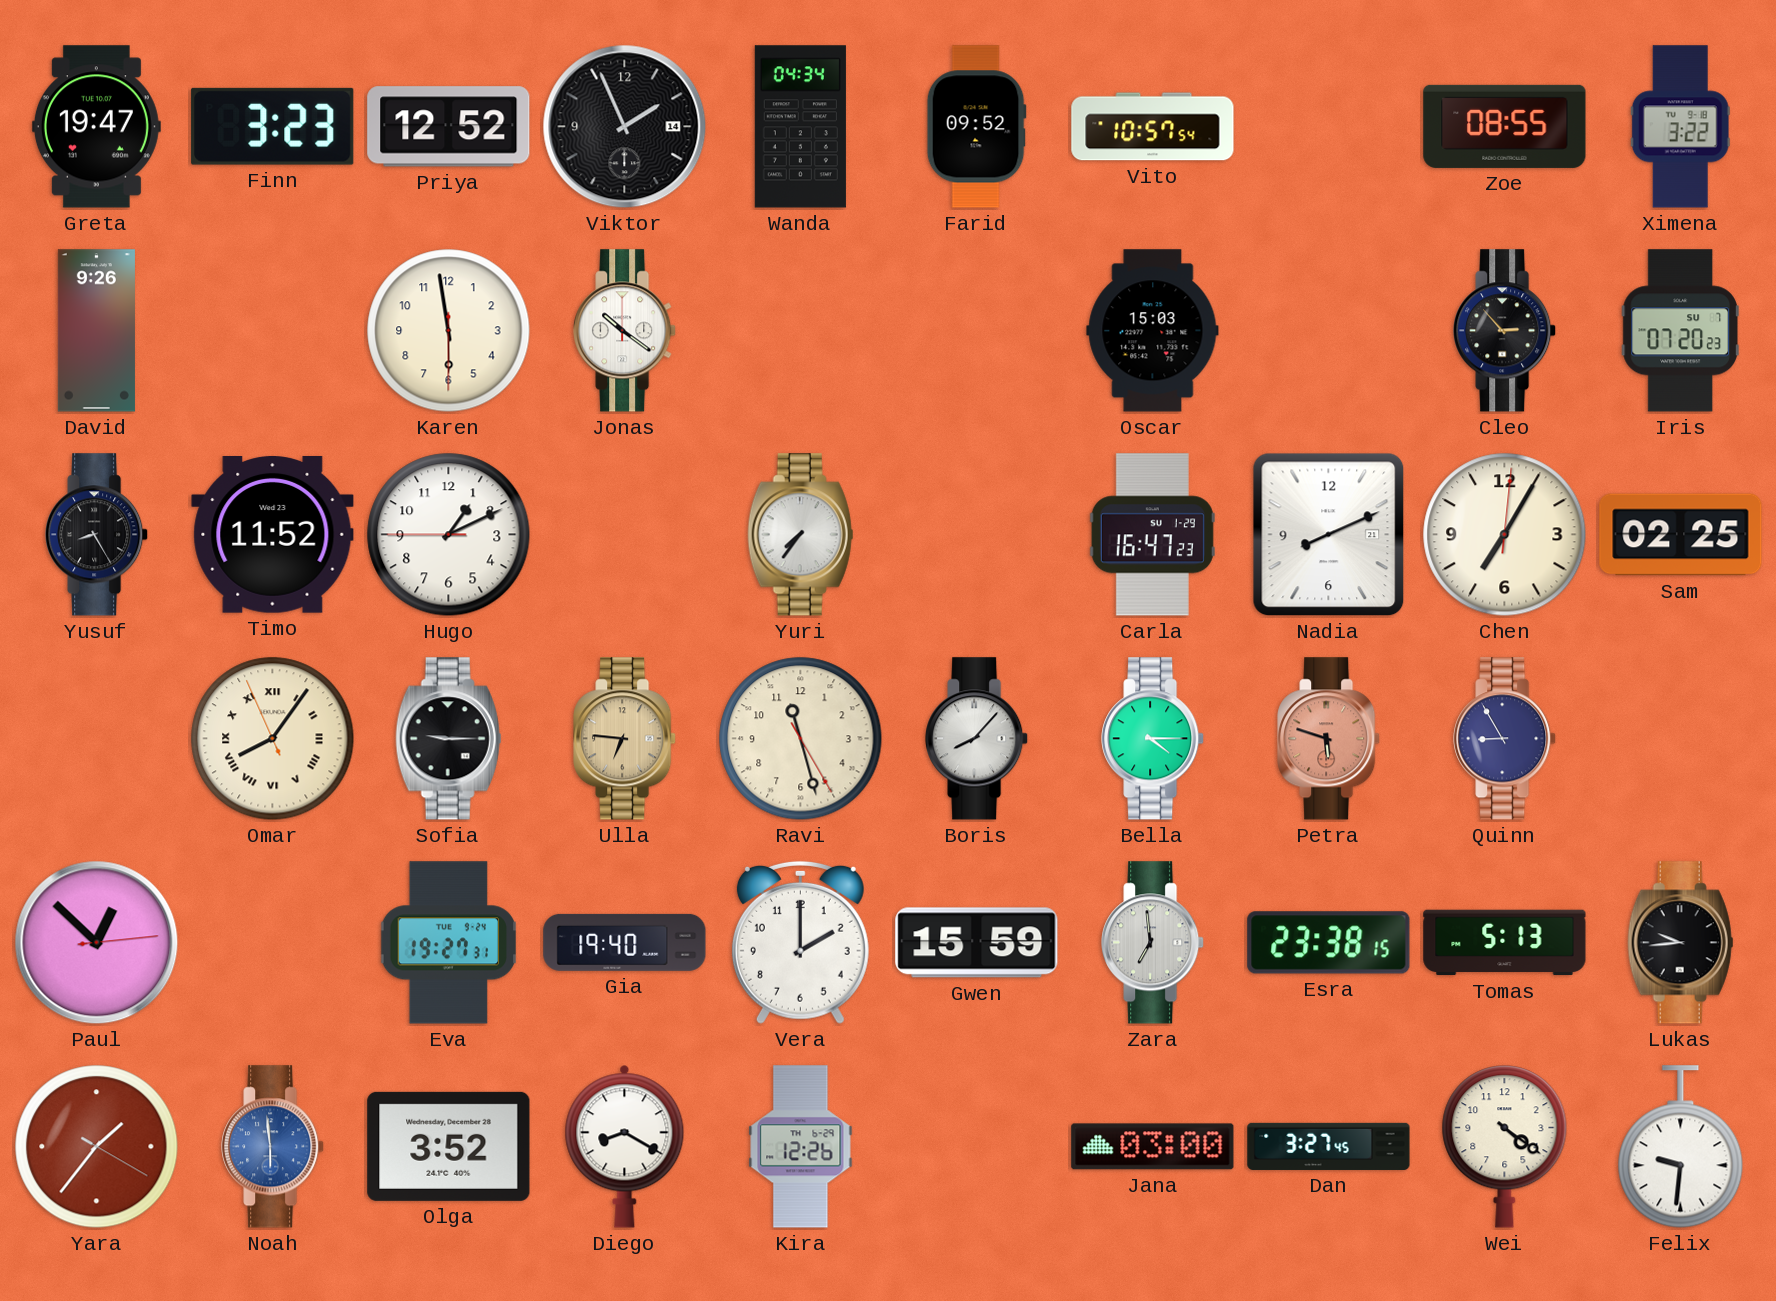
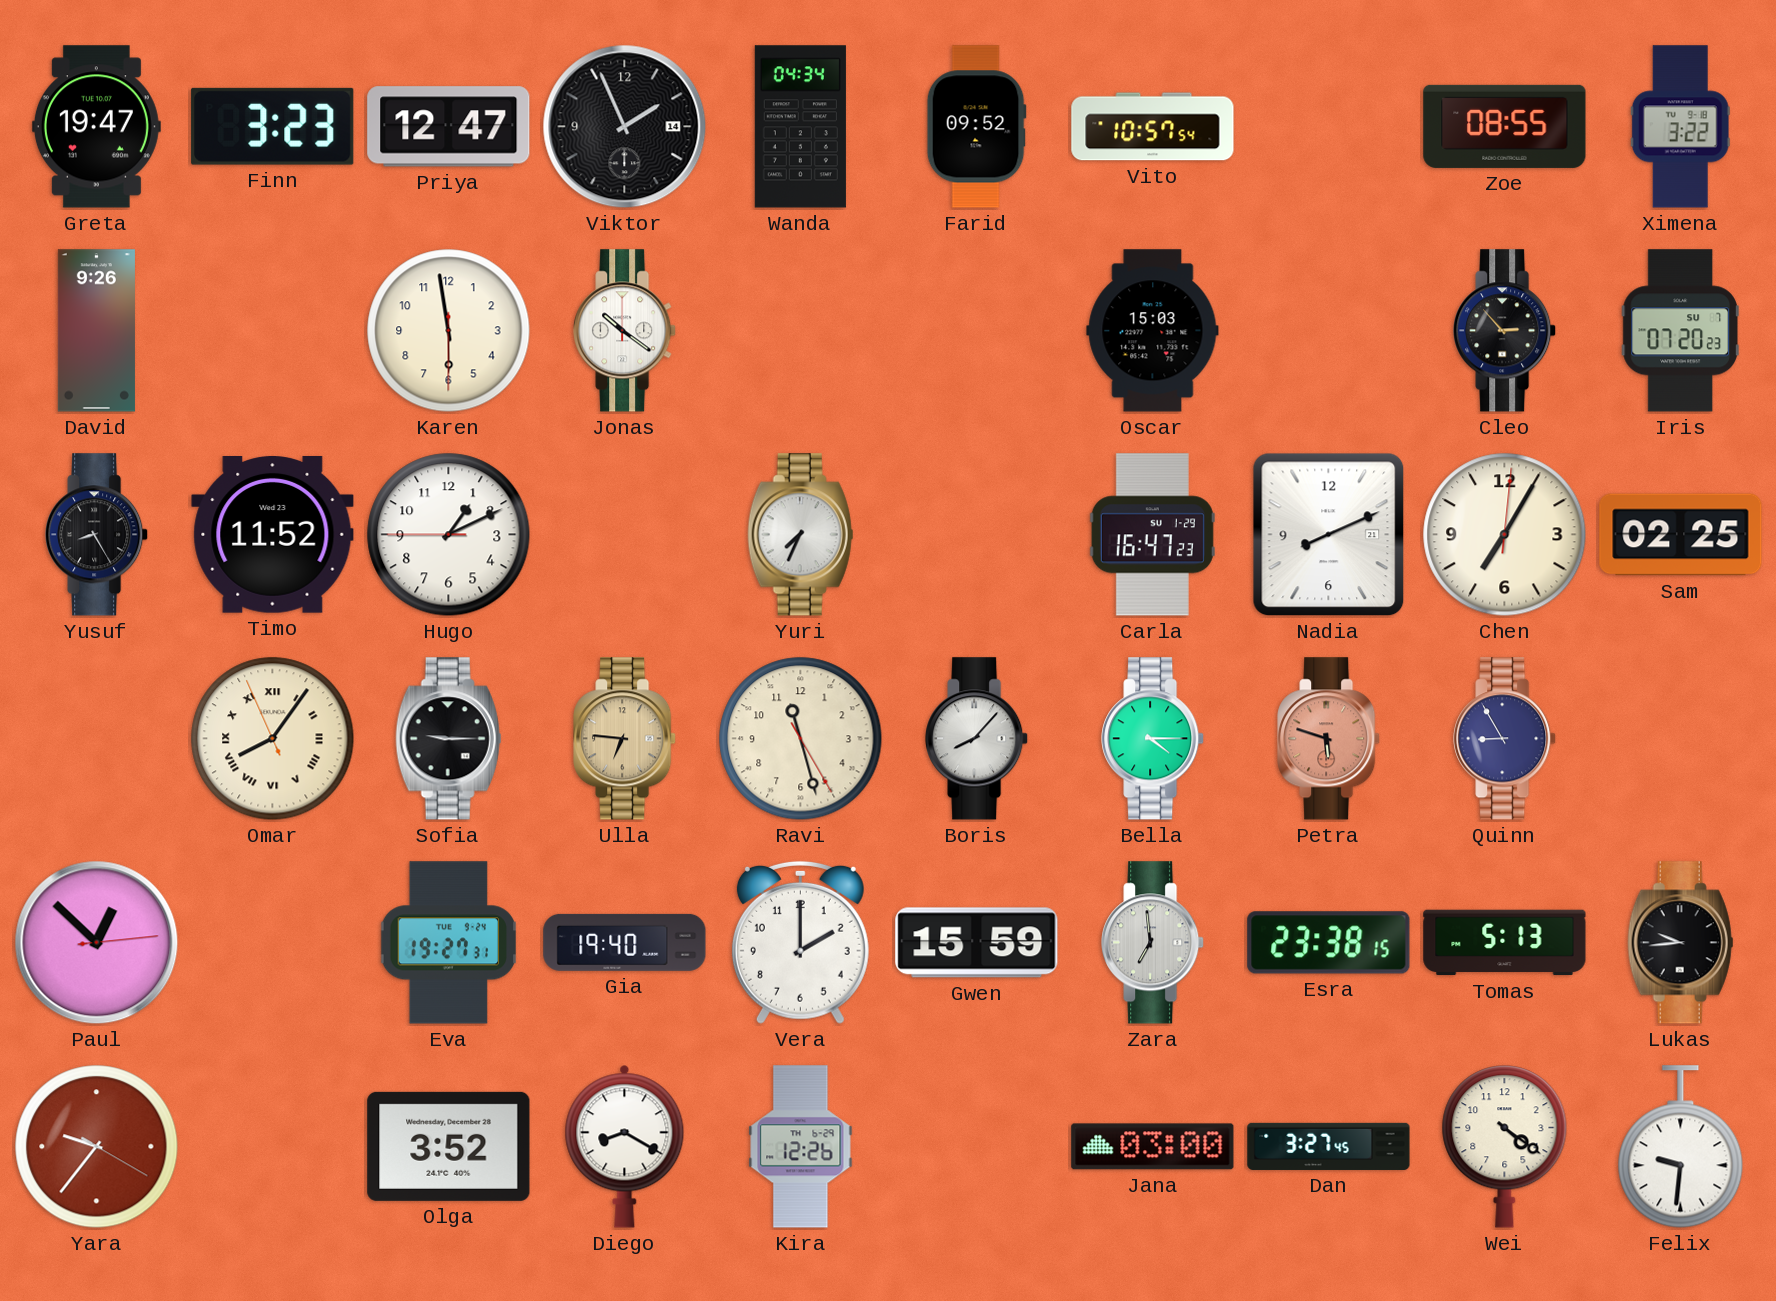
Priya: 12:52 -> 12:47 (449, 127)
Yuri: 7:36 -> 7:34 (801, 535)
Yara: 1:36 -> 9:36 (97, 1147)
Noah: 5:59 -> none (273, 1147)
